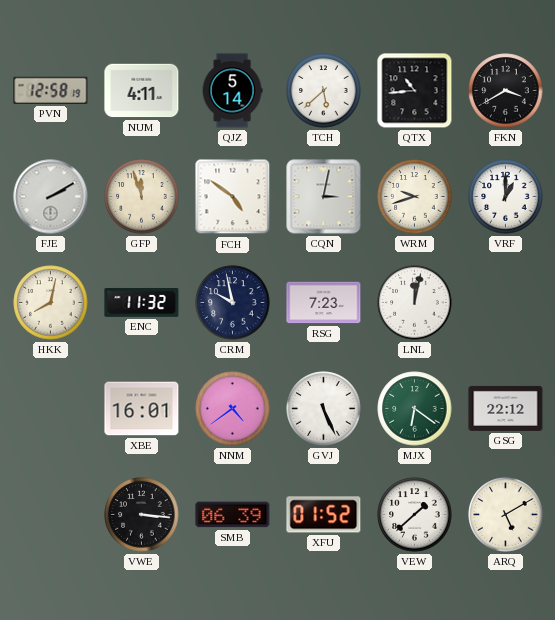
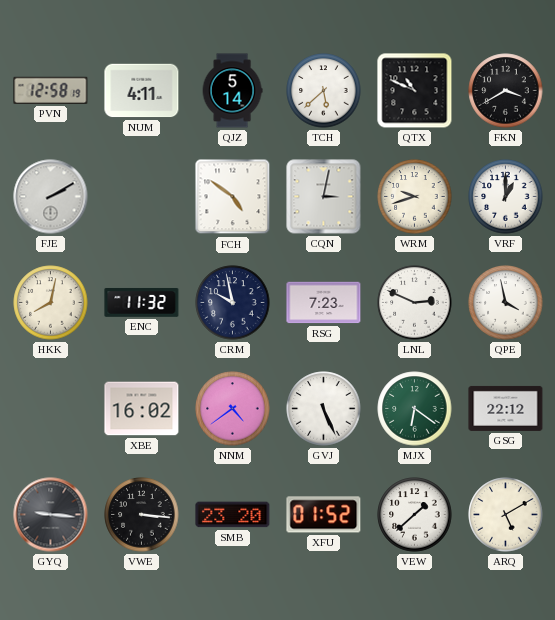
QTX: 10:44 -> 10:49 (415, 91)
GFP: 11:57 -> none (142, 197)
LNL: 12:02 -> 2:49 (415, 303)
QPE: none -> 3:58 (506, 303)
XBE: 16:01 -> 16:02 (142, 409)
GYQ: none -> 9:16 (51, 515)
SMB: 06:39 -> 23:20 (233, 515)
